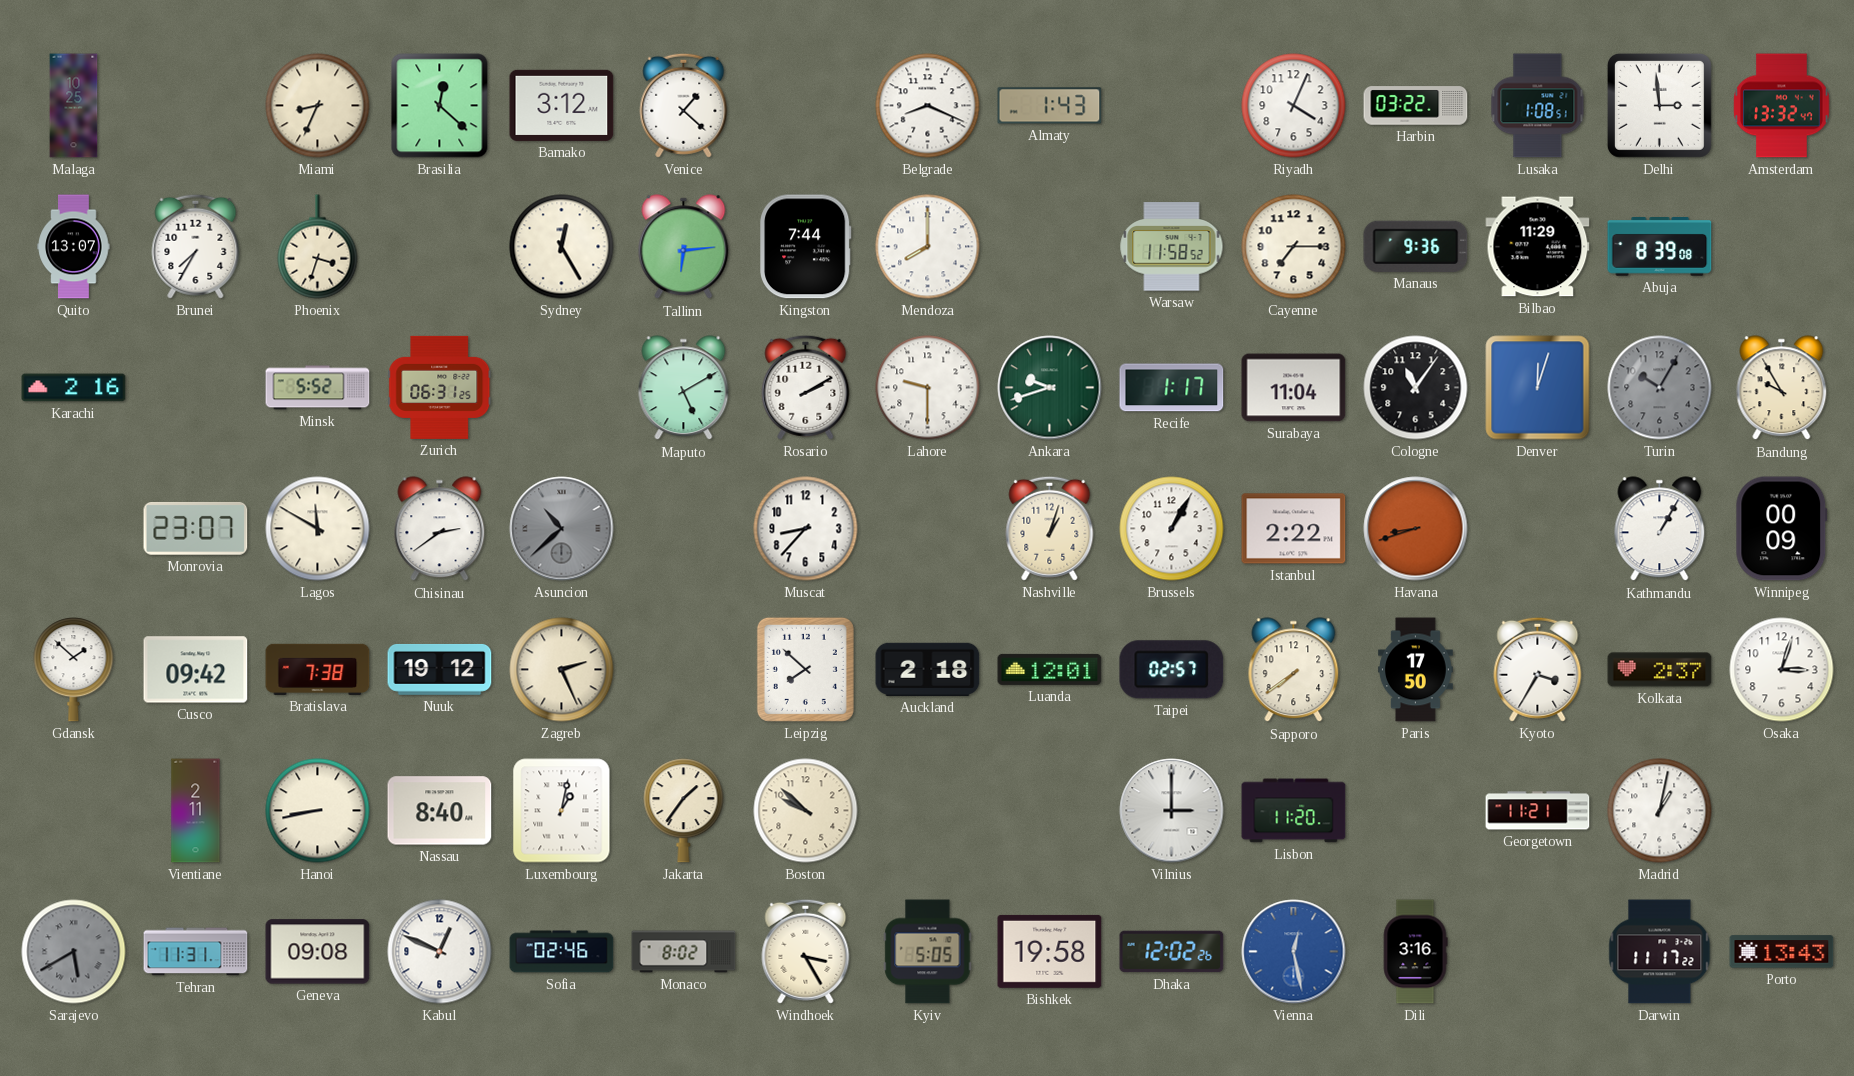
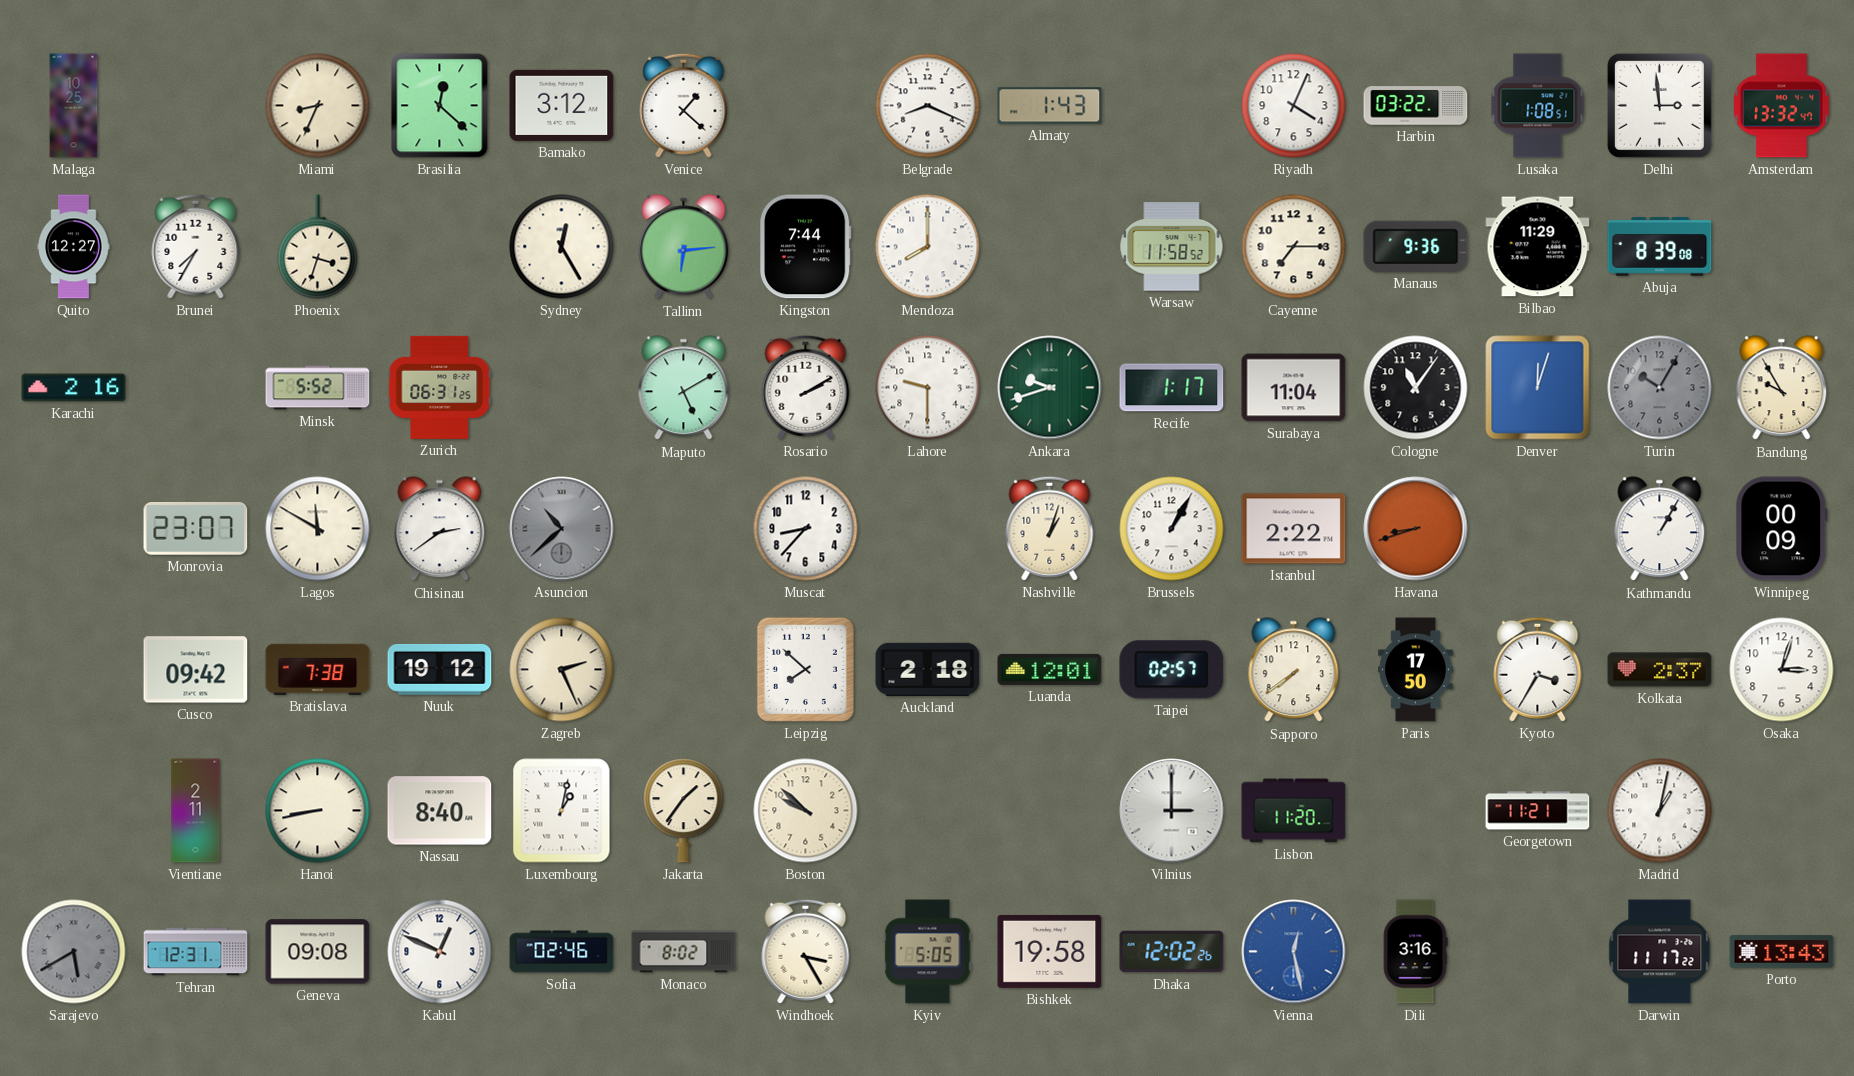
Quito: 13:07 -> 12:27 (74, 247)
Gdansk: 1:52 -> none (74, 670)
Tehran: 11:31 -> 12:31 (196, 952)
